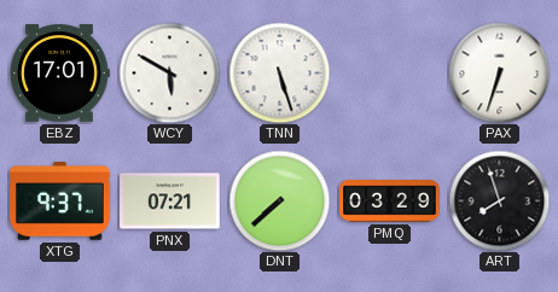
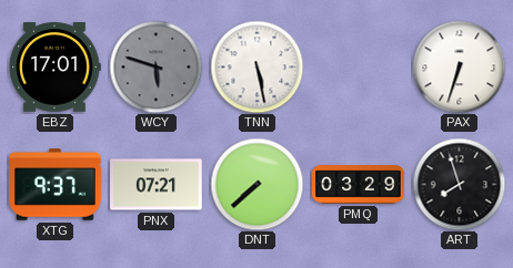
WCY: 5:50 -> 5:48 (155, 66)
WCY dial: white -> grey (155, 66)
TNN: 5:27 -> 5:28 (256, 66)
